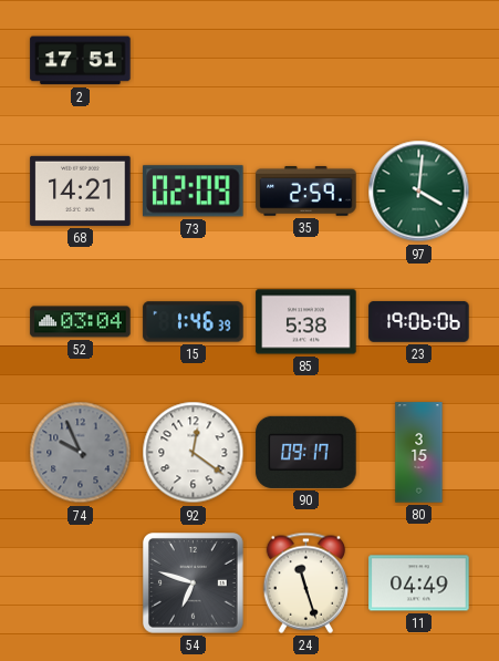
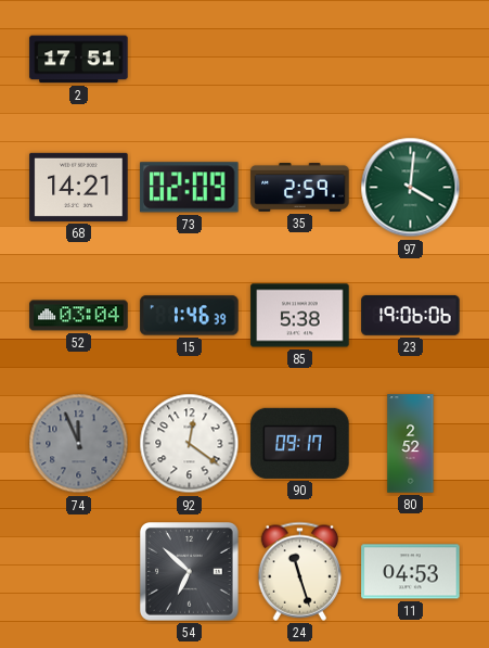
74: 9:56 -> 11:56 (79, 444)
80: 3:15 -> 2:52 (411, 444)
54: 6:48 -> 6:52 (190, 572)
11: 04:49 -> 04:53 (411, 572)
